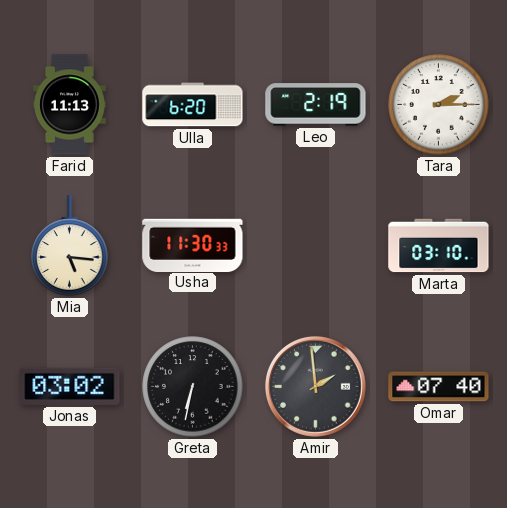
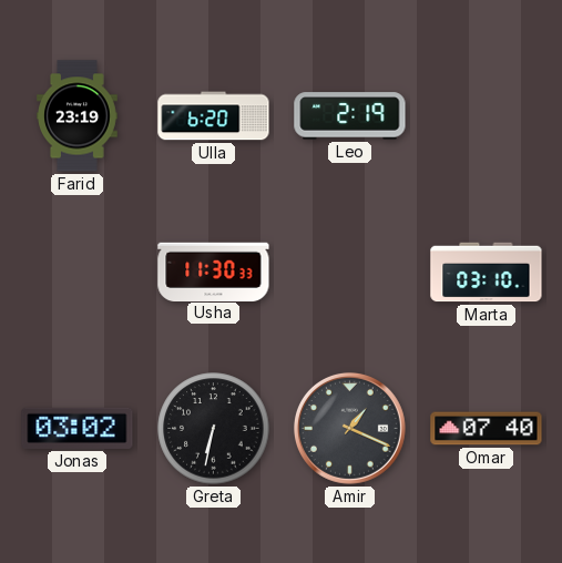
Farid: 11:13 -> 23:19 (78, 116)
Tara: 2:15 -> none (439, 105)
Mia: 5:16 -> none (70, 246)
Amir: 1:59 -> 1:19 (349, 428)
